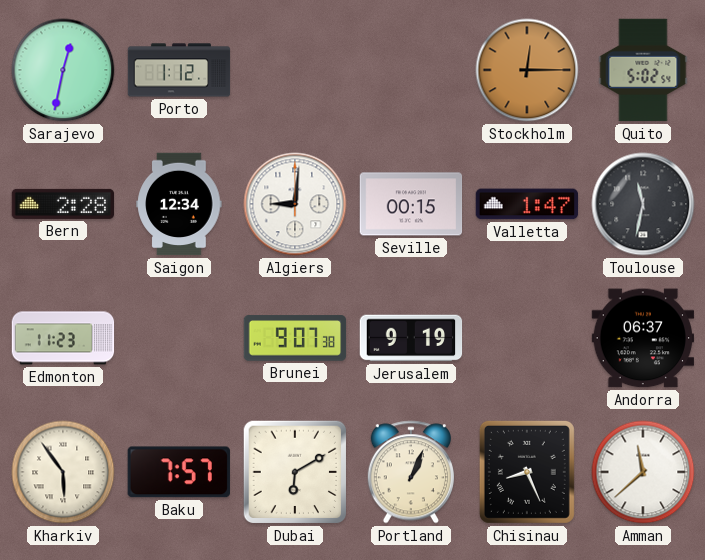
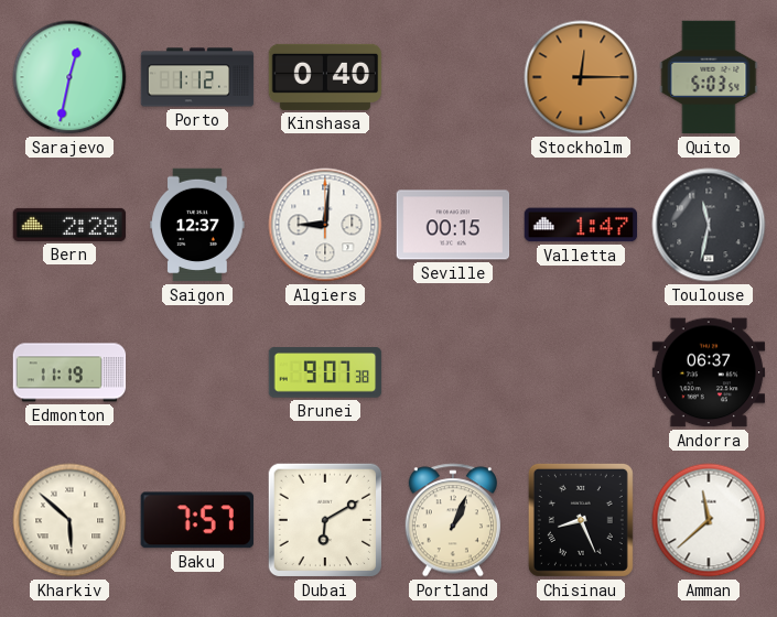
Kinshasa: none -> 0:40 (325, 77)
Quito: 5:02 -> 5:03 (709, 77)
Saigon: 12:34 -> 12:37 (197, 225)
Edmonton: 11:23 -> 11:19 (69, 372)
Jerusalem: 9:19 -> none (411, 338)
Kharkiv: 5:54 -> 5:52 (69, 520)
